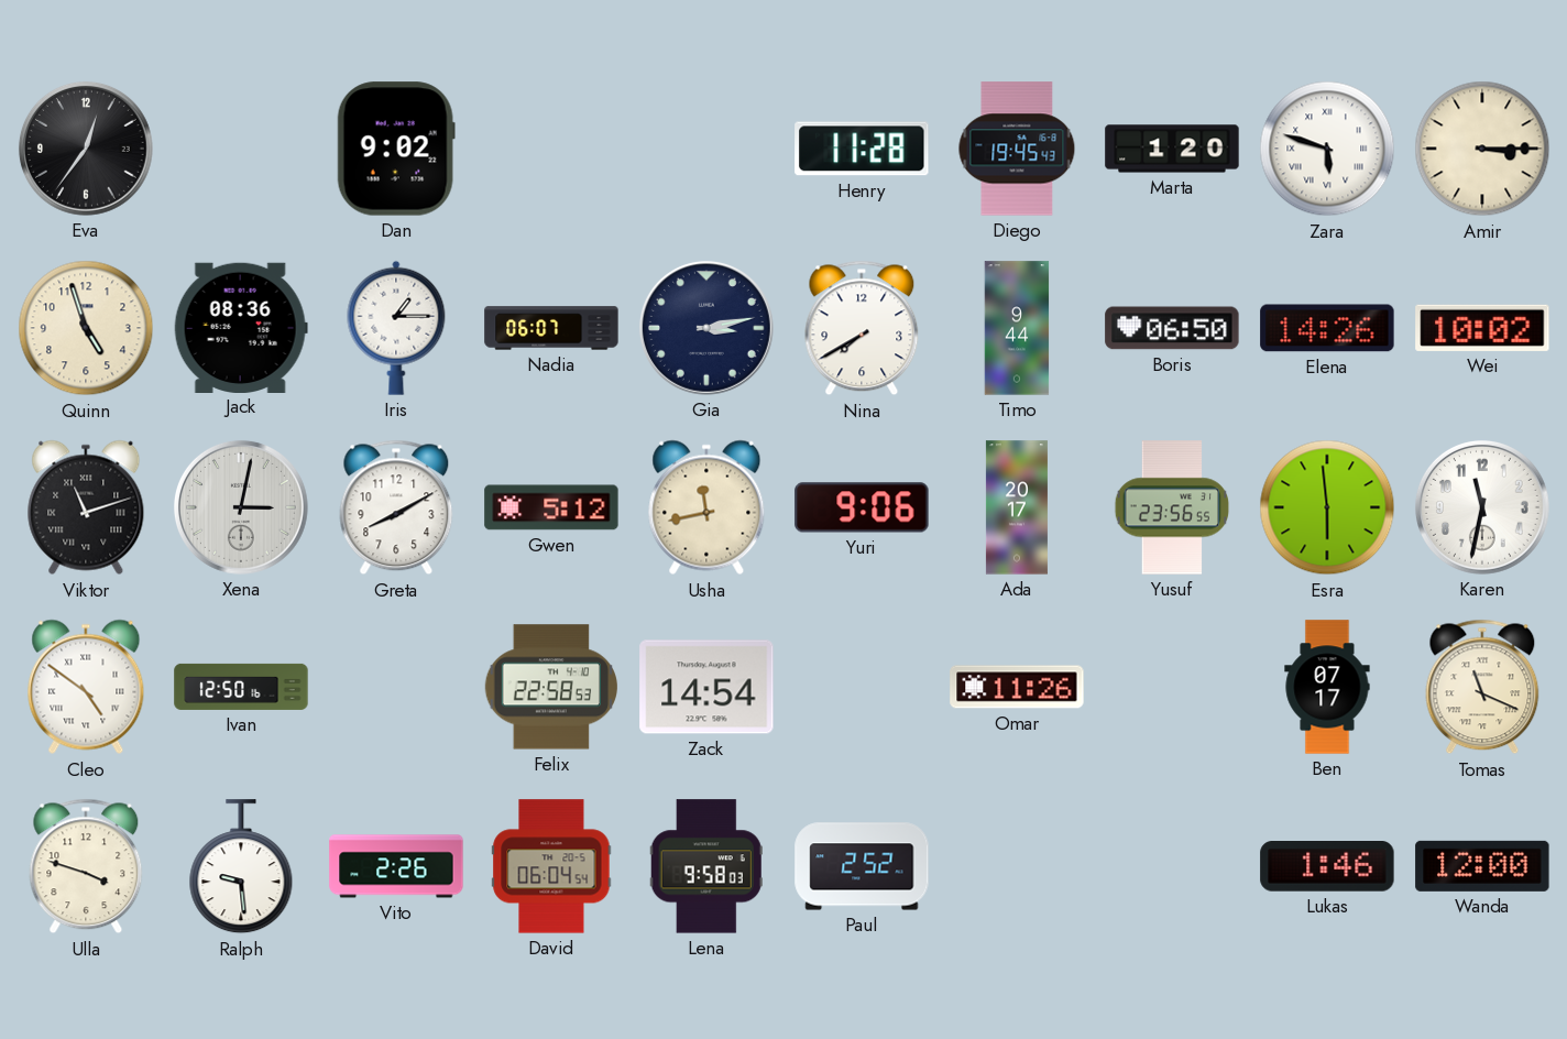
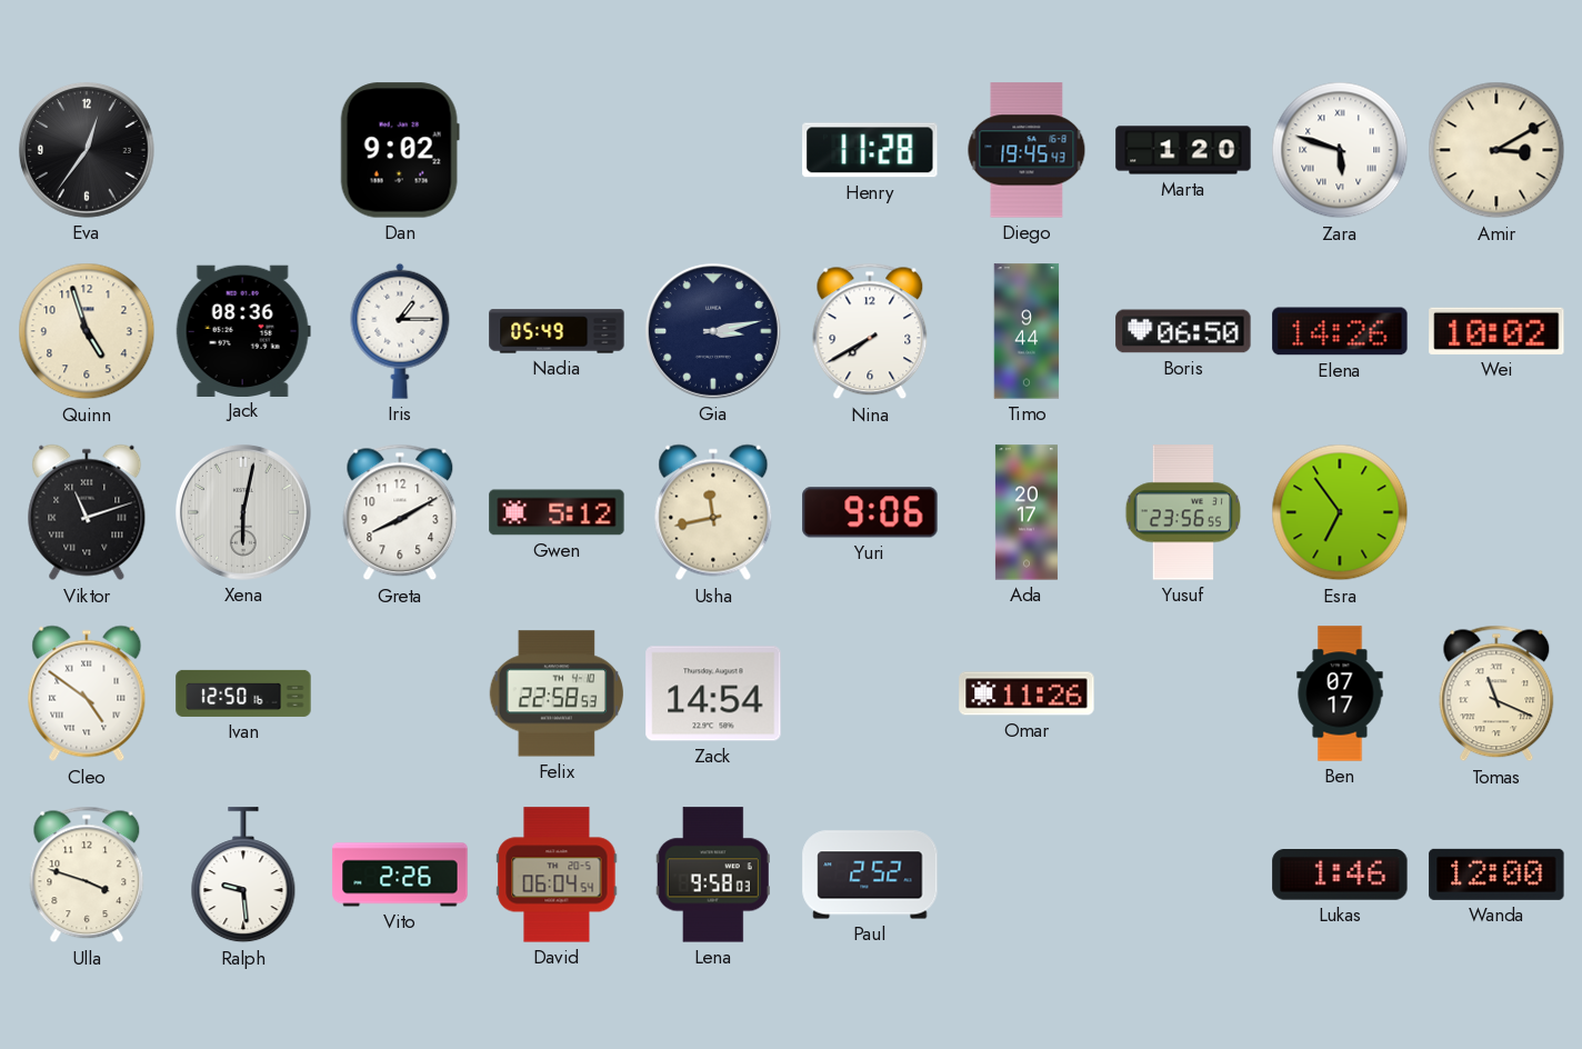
Amir: 3:15 -> 3:10 (1496, 150)
Nadia: 06:07 -> 05:49 (557, 331)
Xena: 3:02 -> 6:02 (243, 512)
Esra: 5:59 -> 6:54 (1340, 512)
Karen: 11:32 -> none (1482, 507)
